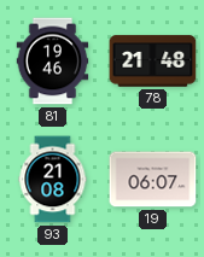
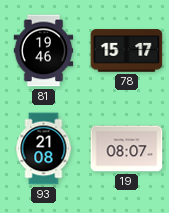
78: 21:48 -> 15:17 (127, 51)
19: 06:07 -> 08:07 (127, 149)
